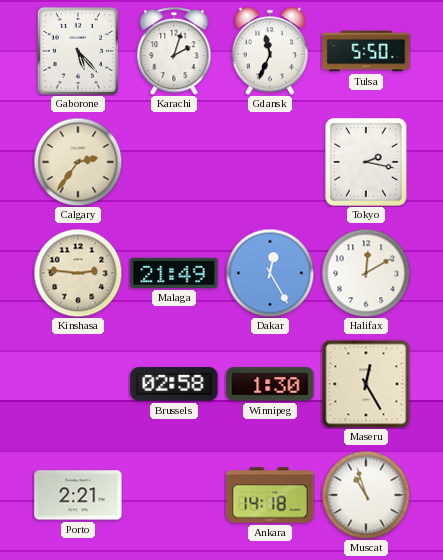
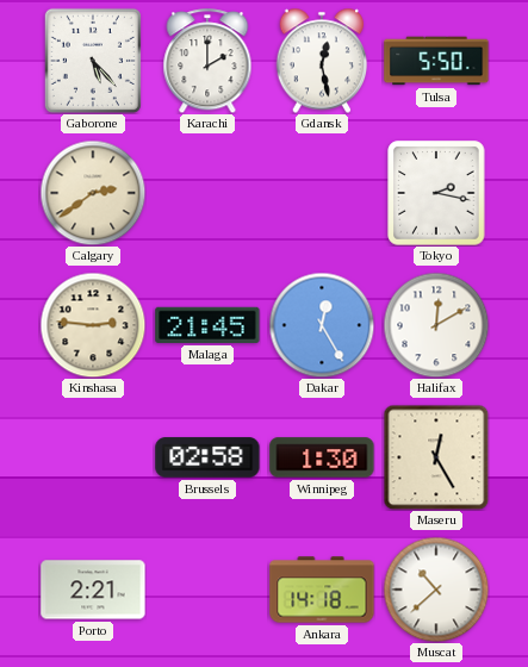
Karachi: 2:03 -> 2:00 (207, 61)
Gdansk: 11:34 -> 12:28 (322, 61)
Calgary: 2:36 -> 2:39 (93, 193)
Malaga: 21:49 -> 21:45 (207, 325)
Muscat: 10:57 -> 10:38 (436, 590)
